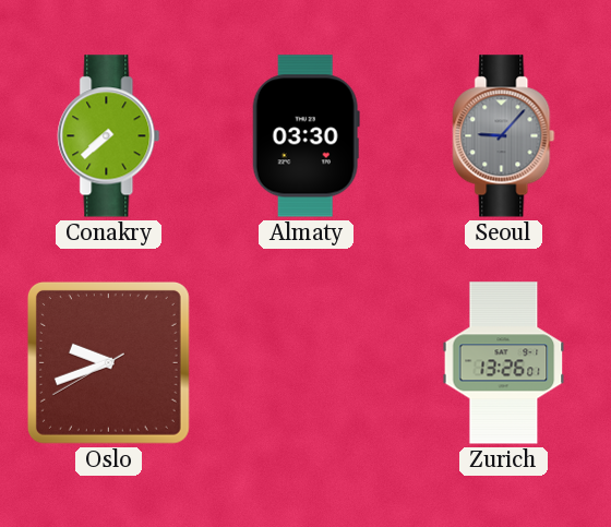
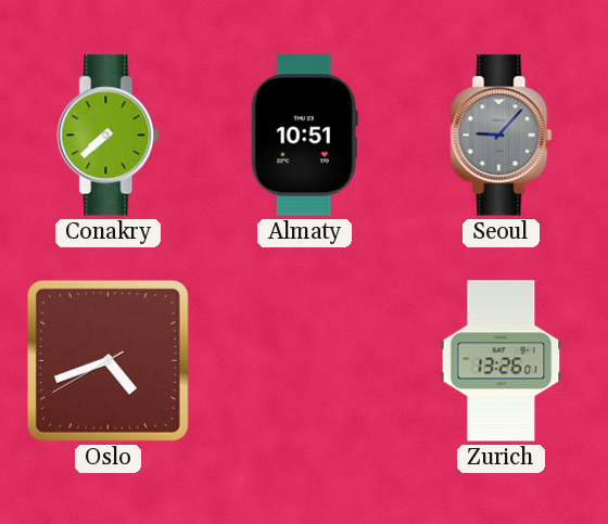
Almaty: 03:30 -> 10:51 (304, 136)
Oslo: 9:41 -> 4:41 (107, 360)
